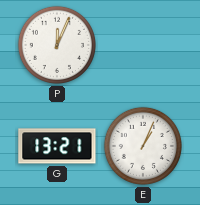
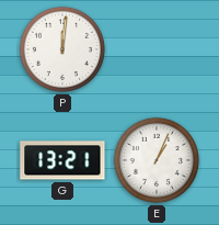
P: 12:04 -> 12:01 (62, 49)
